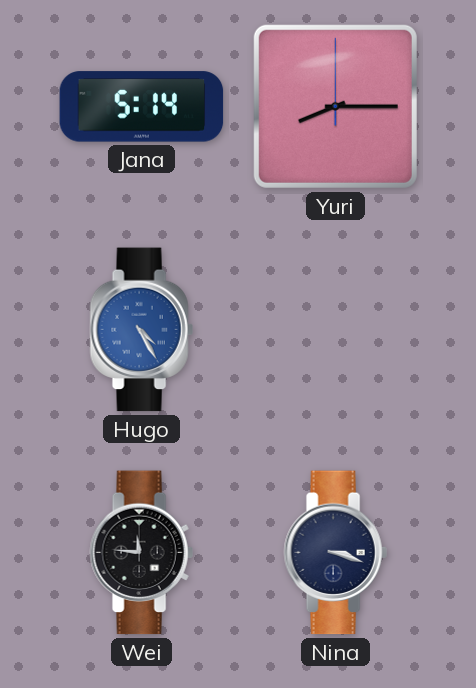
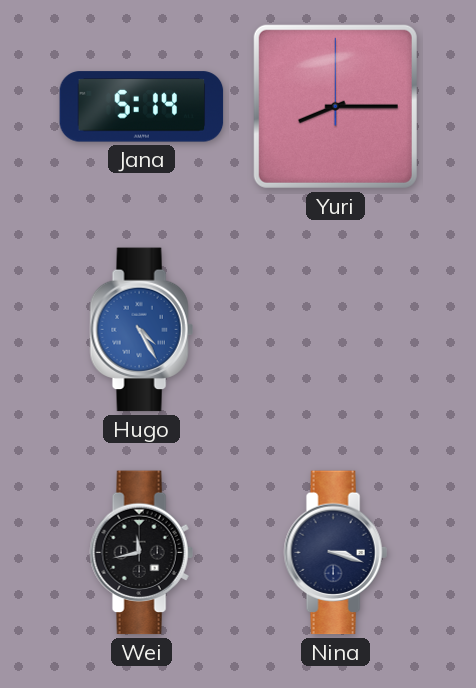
Wei: 11:46 -> 11:43 (141, 553)
